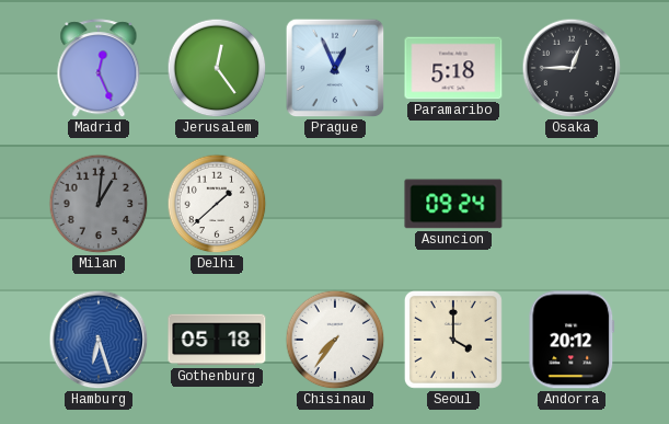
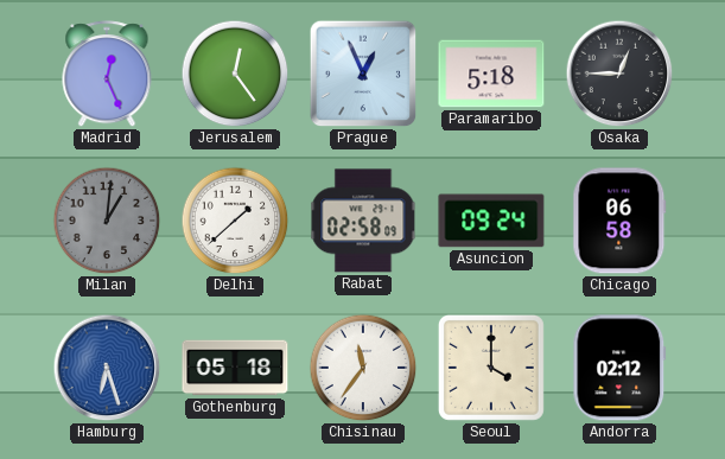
Rabat: none -> 02:58 (363, 221)
Chicago: none -> 06:58 (619, 221)
Chisinau: 7:36 -> 11:36 (363, 368)
Andorra: 20:12 -> 02:12 (619, 368)
